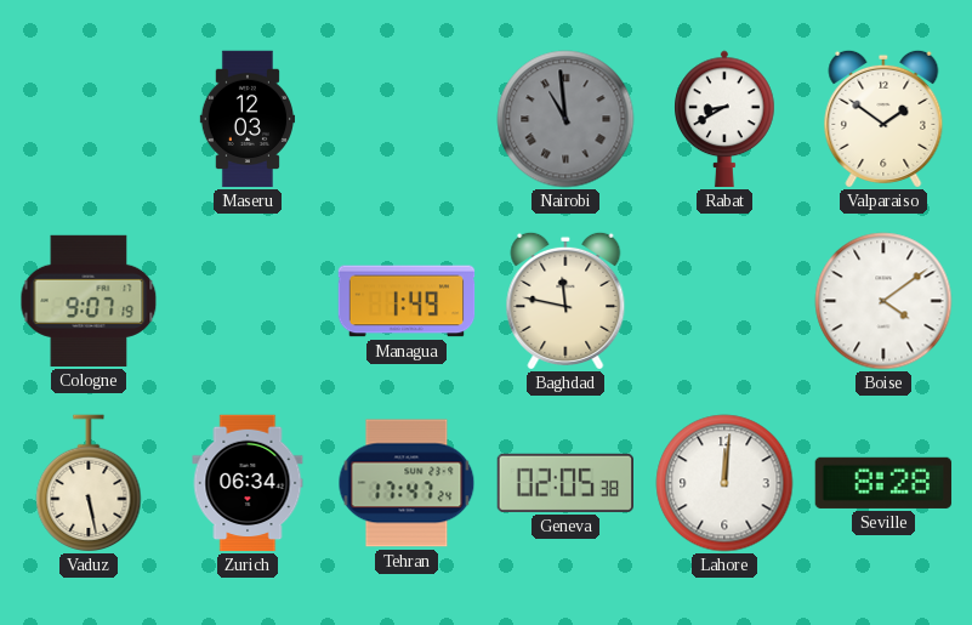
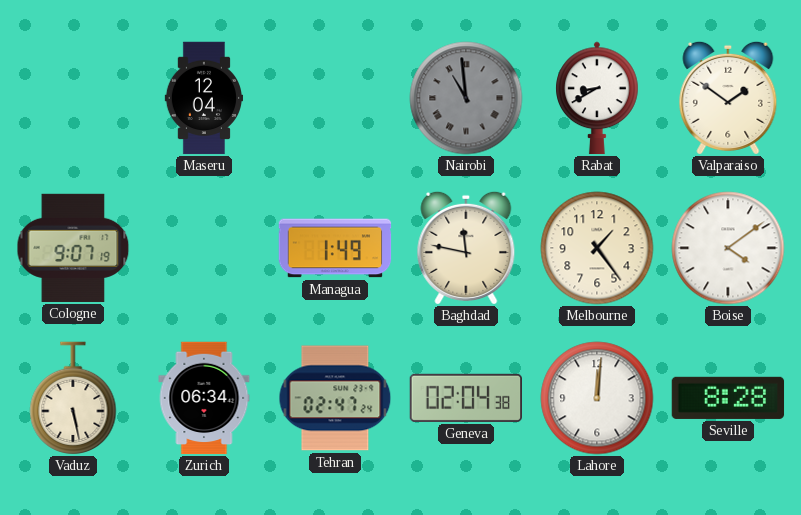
Maseru: 12:03 -> 12:04 (203, 98)
Melbourne: none -> 1:24 (597, 248)
Tehran: 17:47 -> 02:47 (335, 398)
Geneva: 02:05 -> 02:04 (465, 398)
